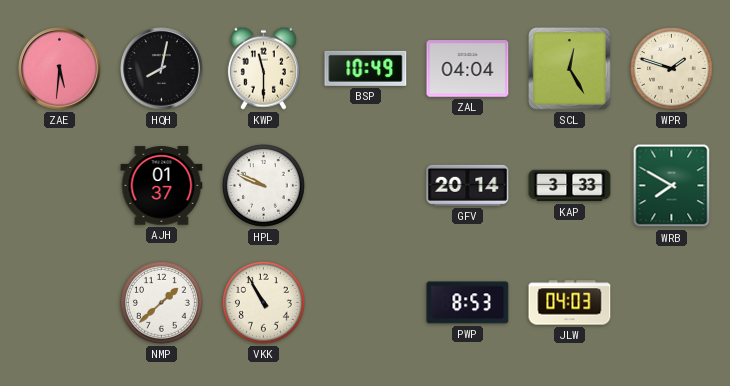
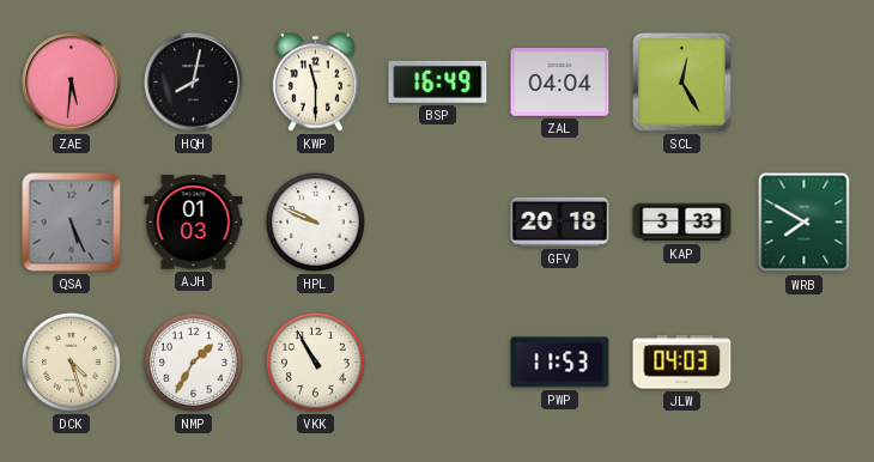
BSP: 10:49 -> 16:49 (438, 81)
WPR: 1:48 -> none (671, 68)
QSA: none -> 5:26 (72, 223)
AJH: 01:37 -> 01:03 (194, 223)
GFV: 20:14 -> 20:18 (560, 221)
DCK: none -> 4:27 (71, 361)
NMP: 1:38 -> 1:35 (193, 361)
PWP: 8:53 -> 11:53 (560, 363)
